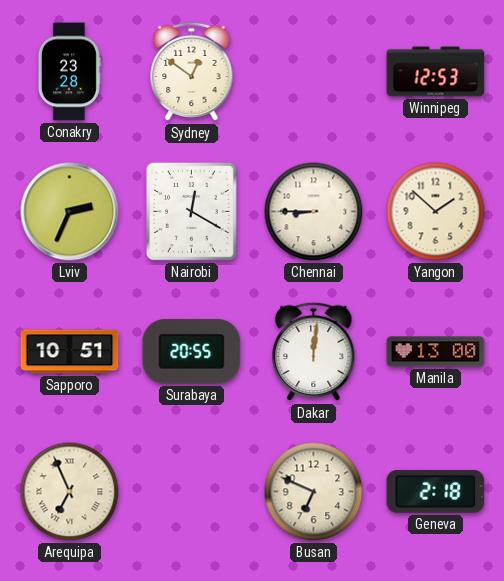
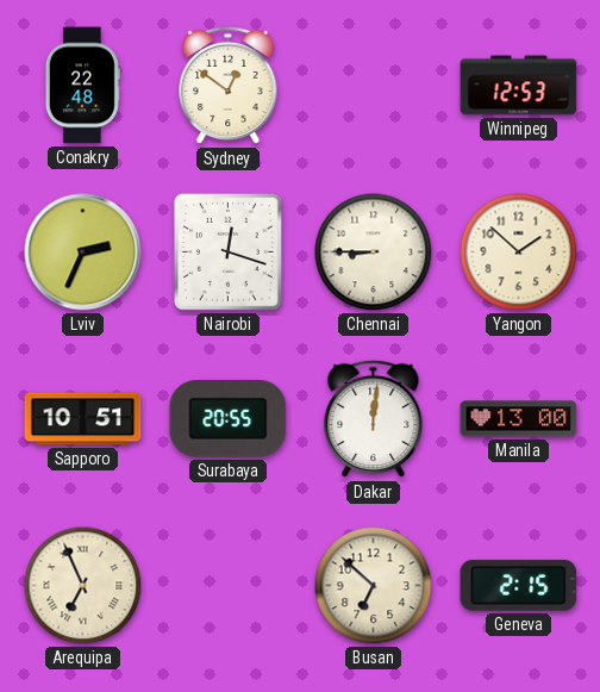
Conakry: 23:28 -> 22:48 (82, 86)
Nairobi: 12:20 -> 12:18 (229, 253)
Busan: 6:49 -> 6:52 (374, 586)
Geneva: 2:18 -> 2:15 (519, 585)
